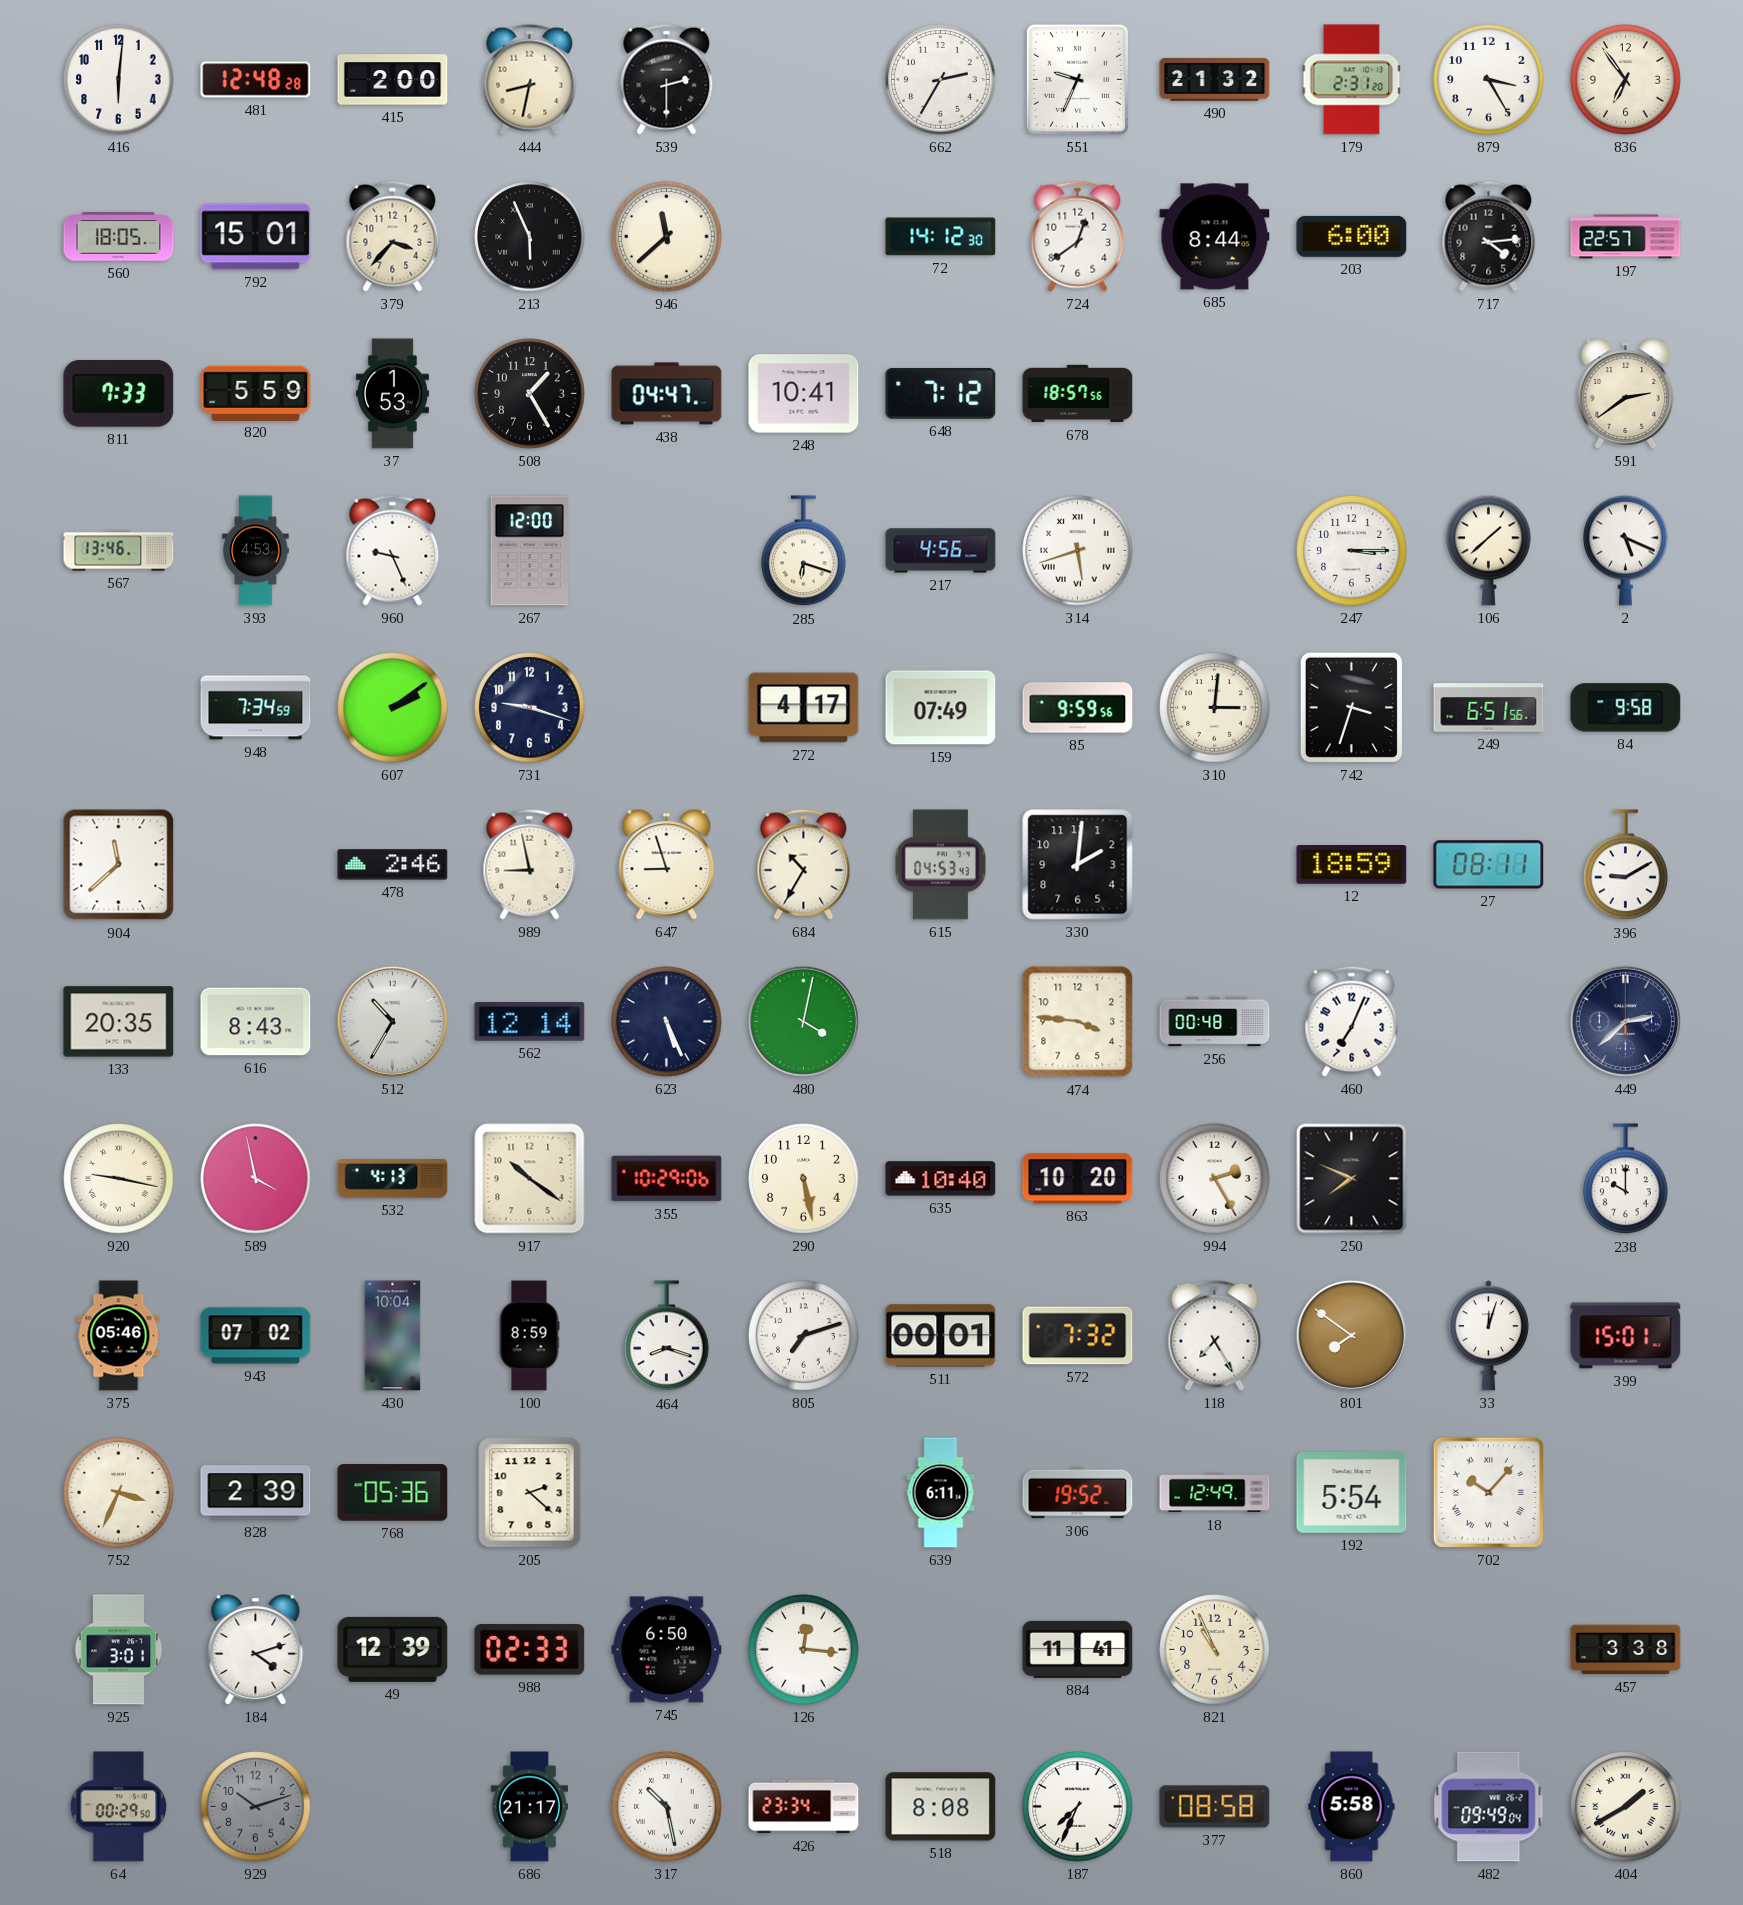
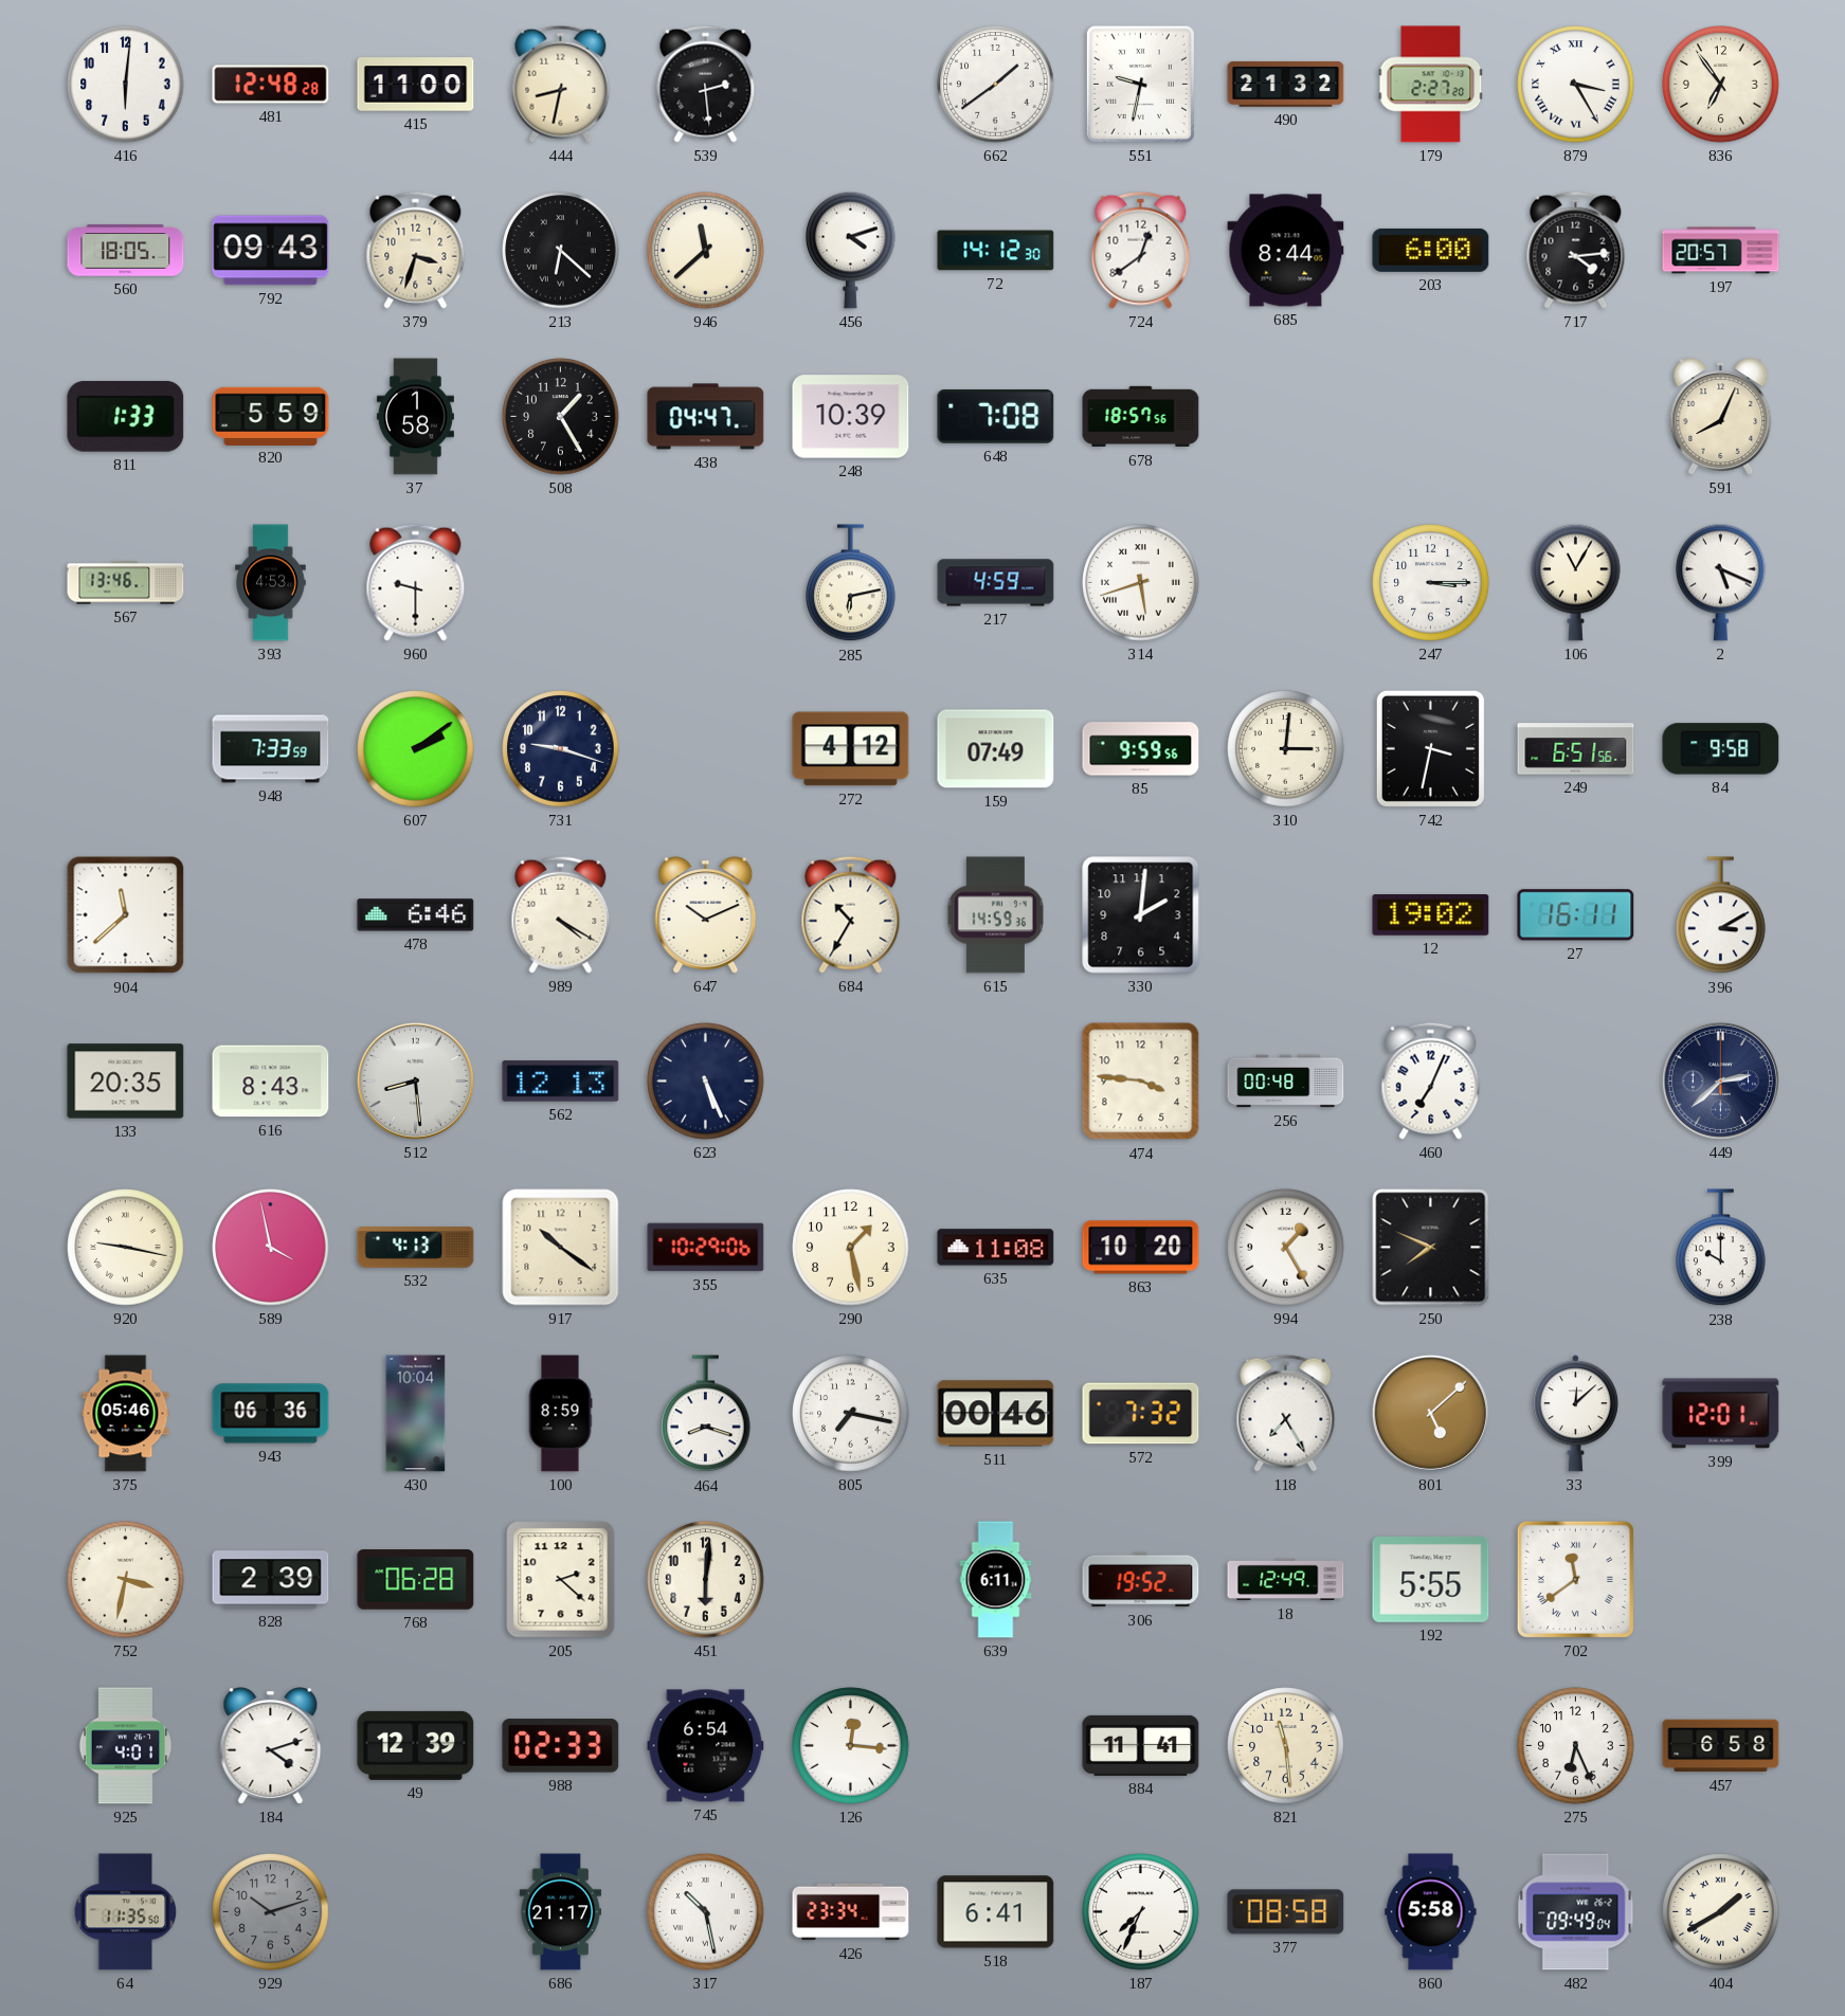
415: 2:00 -> 11:00 (416, 85)
539: 2:30 -> 2:29 (706, 84)
662: 2:35 -> 1:39 (996, 85)
551: 9:34 -> 9:32 (1140, 84)
179: 2:31 -> 2:27 (1431, 85)
879 numerals: Arabic -> Roman (1576, 85)
792: 15:01 -> 09:43 (271, 251)
379: 3:37 -> 3:33 (416, 250)
213: 5:56 -> 6:22 (561, 251)
456: none -> 4:12 (851, 250)
197: 22:57 -> 20:57 (1721, 251)
811: 7:33 -> 1:33 (126, 416)
37: 1:53 -> 1:58 (415, 417)
248: 10:41 -> 10:39 (851, 417)
648: 7:12 -> 7:08 (996, 416)
591: 2:39 -> 8:04 (1721, 417)
960: 9:26 -> 9:30 (416, 582)
267: 12:00 -> none (529, 551)
285: 6:18 -> 6:13 (851, 583)
217: 4:56 -> 4:59 (996, 583)
106: 1:38 -> 11:05 (1576, 582)
948: 7:34 -> 7:33 (271, 749)
272: 4:17 -> 4:12 (851, 749)
742: 3:33 -> 3:32 (1430, 748)
478: 2:46 -> 6:46 (416, 915)
989: 8:58 -> 4:20 (561, 914)
647: 8:57 -> 10:11 (706, 915)
615: 04:53 -> 14:59 (995, 915)
12: 18:59 -> 19:02 (1431, 915)
27: 08:11 -> 16:11 (1576, 915)
396: 9:10 -> 3:10 (1721, 915)
512: 10:35 -> 8:29 (415, 1080)
562: 12:14 -> 12:13 (561, 1082)
480: 4:02 -> none (803, 1021)
290: 5:28 -> 1:28 (851, 1248)
635: 10:40 -> 11:08 (996, 1248)
994: 2:25 -> 1:25 (1286, 1248)
943: 07:02 -> 06:36 (271, 1414)
805: 7:12 -> 7:17 (851, 1414)
511: 00:01 -> 00:46 (996, 1414)
801: 7:51 -> 5:08 (1430, 1413)
33: 12:03 -> 12:08 (1575, 1414)
399: 15:01 -> 12:01 (1721, 1414)
752: 3:34 -> 3:32 (126, 1580)
768: 05:36 -> 06:28 (416, 1580)
451: none -> 6:01 (706, 1580)
192: 5:54 -> 5:55 (1431, 1579)
702: 10:07 -> 11:39 (1575, 1579)
925: 3:01 -> 4:01 (126, 1746)
745: 6:50 -> 6:54 (706, 1746)
821: 10:56 -> 11:29 (1286, 1746)
275: none -> 6:26 (1576, 1746)
457: 3:38 -> 6:58 (1721, 1746)
64: 00:29 -> 11:35 (126, 1912)
518: 8:08 -> 6:41 (996, 1912)
